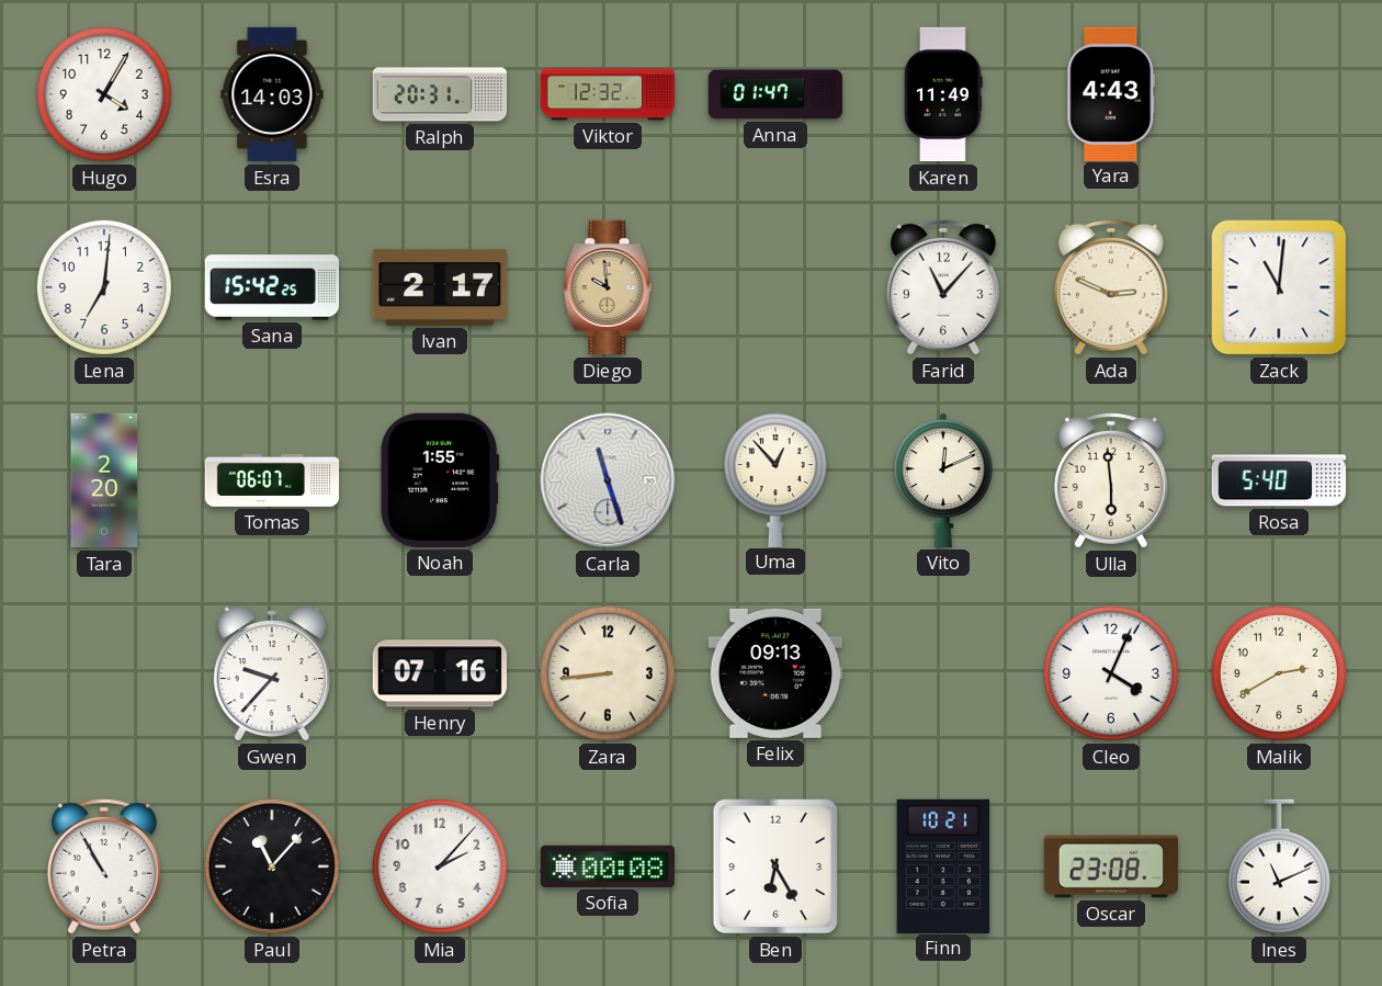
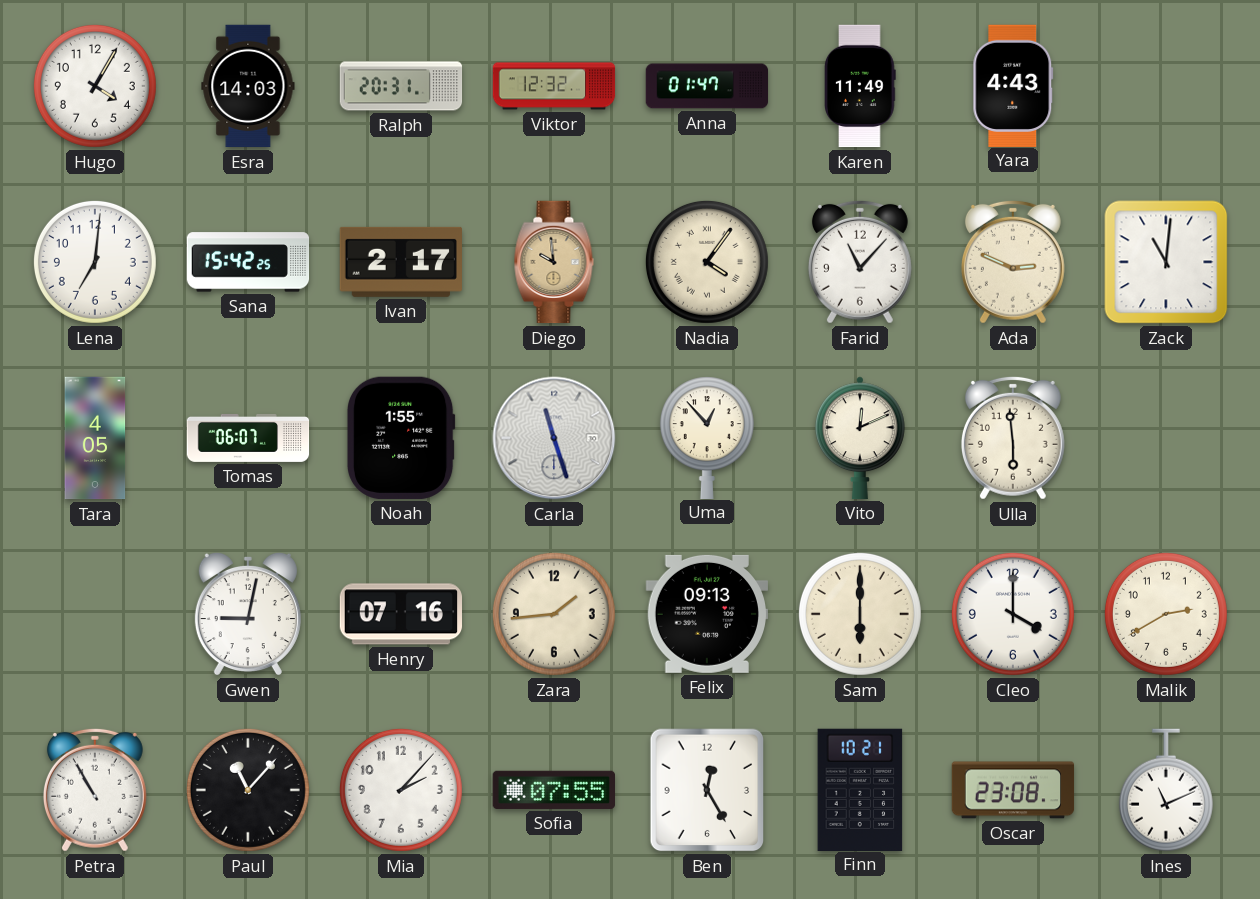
Nadia: none -> 4:06 (707, 262)
Tara: 2:20 -> 4:05 (95, 438)
Rosa: 5:40 -> none (1279, 480)
Gwen: 9:37 -> 9:02 (248, 614)
Zara: 8:44 -> 1:44 (554, 614)
Sam: none -> 6:00 (860, 614)
Cleo: 4:04 -> 4:00 (1013, 614)
Sofia: 00:08 -> 07:55 (553, 790)
Ben: 6:25 -> 12:25 (707, 790)
